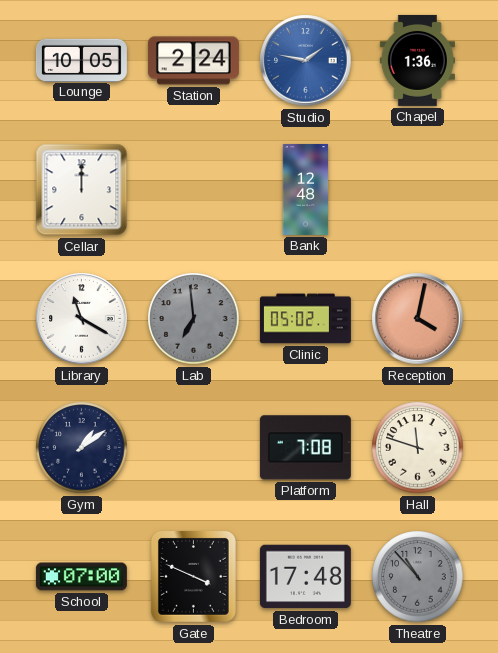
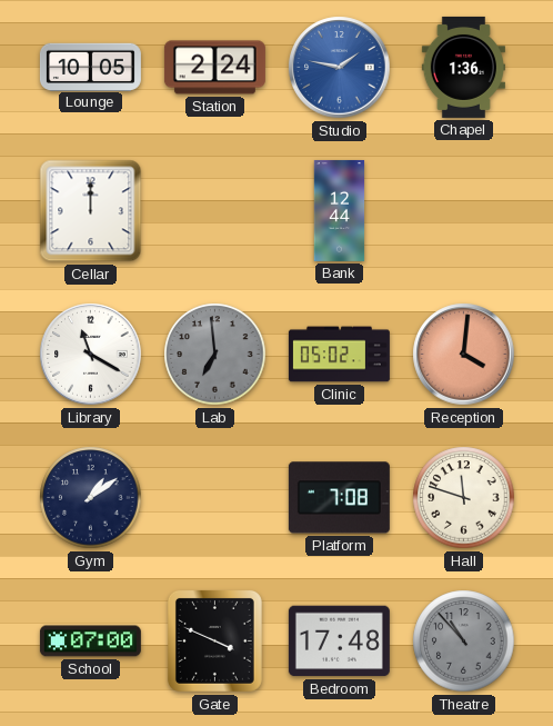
Bank: 12:48 -> 12:44 (340, 210)
Reception: 4:02 -> 4:01 (464, 355)
